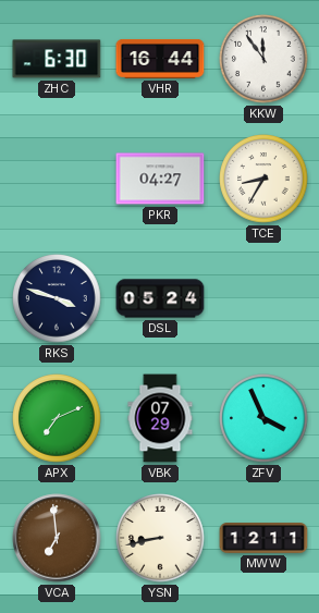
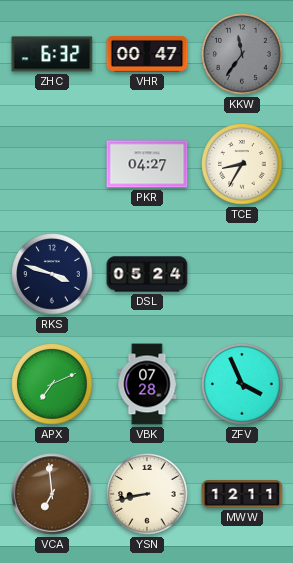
ZHC: 6:30 -> 6:32 (52, 54)
VHR: 16:44 -> 00:47 (147, 54)
KKW: 11:54 -> 11:36 (242, 54)
KKW dial: white -> grey (242, 54)
VBK: 07:29 -> 07:28 (147, 384)
